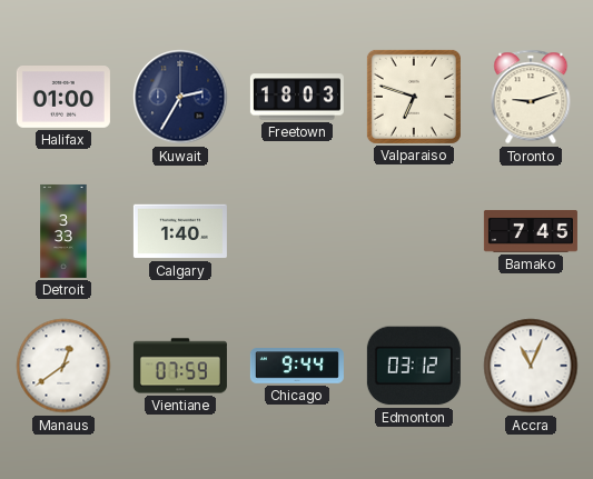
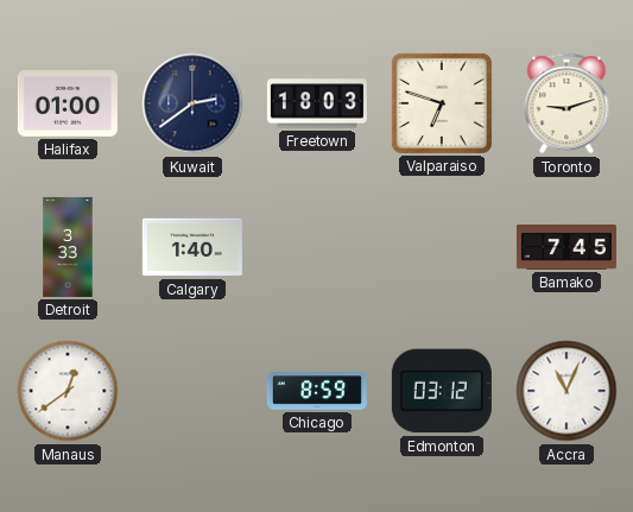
Kuwait: 2:35 -> 2:39 (192, 103)
Vientiane: 07:59 -> none (180, 366)
Chicago: 9:44 -> 8:59 (317, 391)
